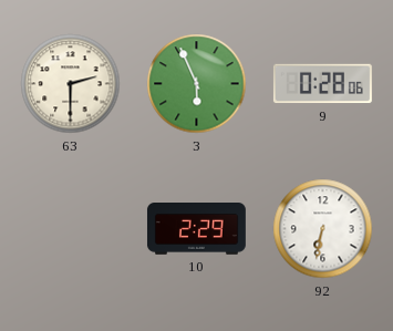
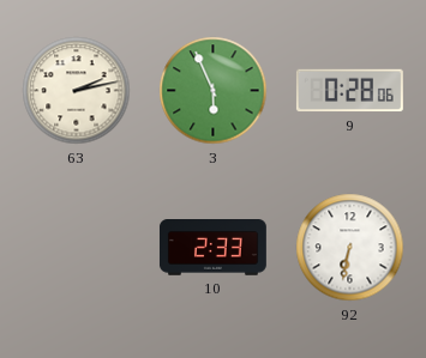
63: 2:30 -> 2:13 (77, 91)
10: 2:29 -> 2:33 (212, 248)
